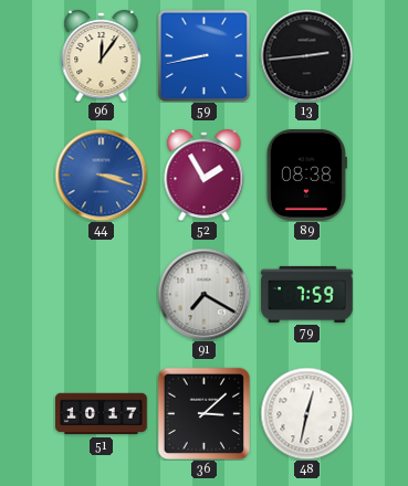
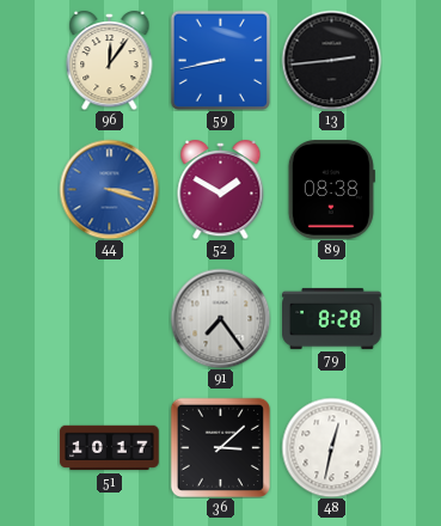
52: 1:55 -> 1:50 (221, 189)
91: 7:20 -> 7:24 (220, 318)
79: 7:59 -> 8:28 (332, 318)
